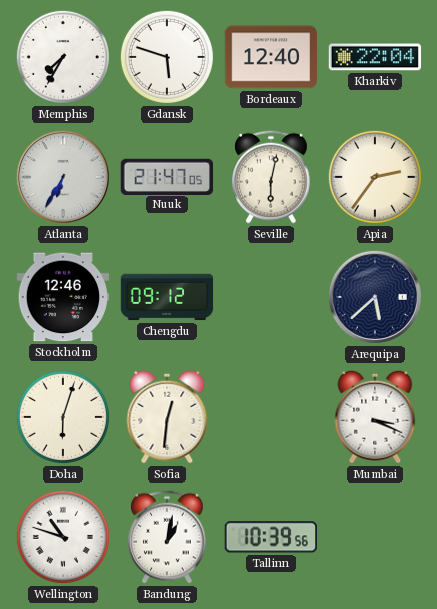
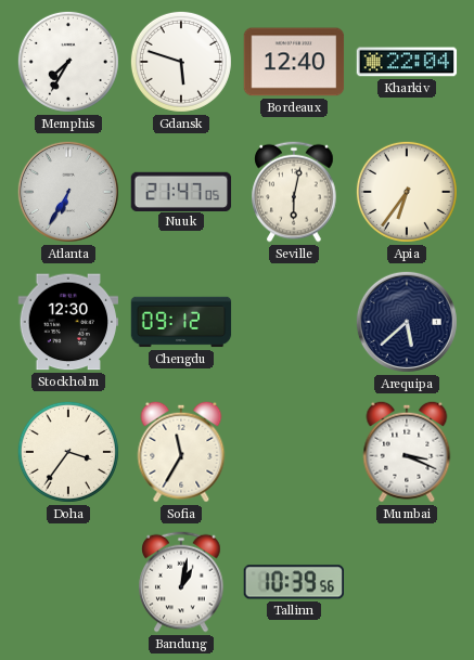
Apia: 2:36 -> 6:36 (407, 192)
Stockholm: 12:46 -> 12:30 (68, 322)
Doha: 6:03 -> 3:36 (68, 452)
Sofia: 12:31 -> 11:35 (181, 452)
Wellington: 10:48 -> none (63, 537)
